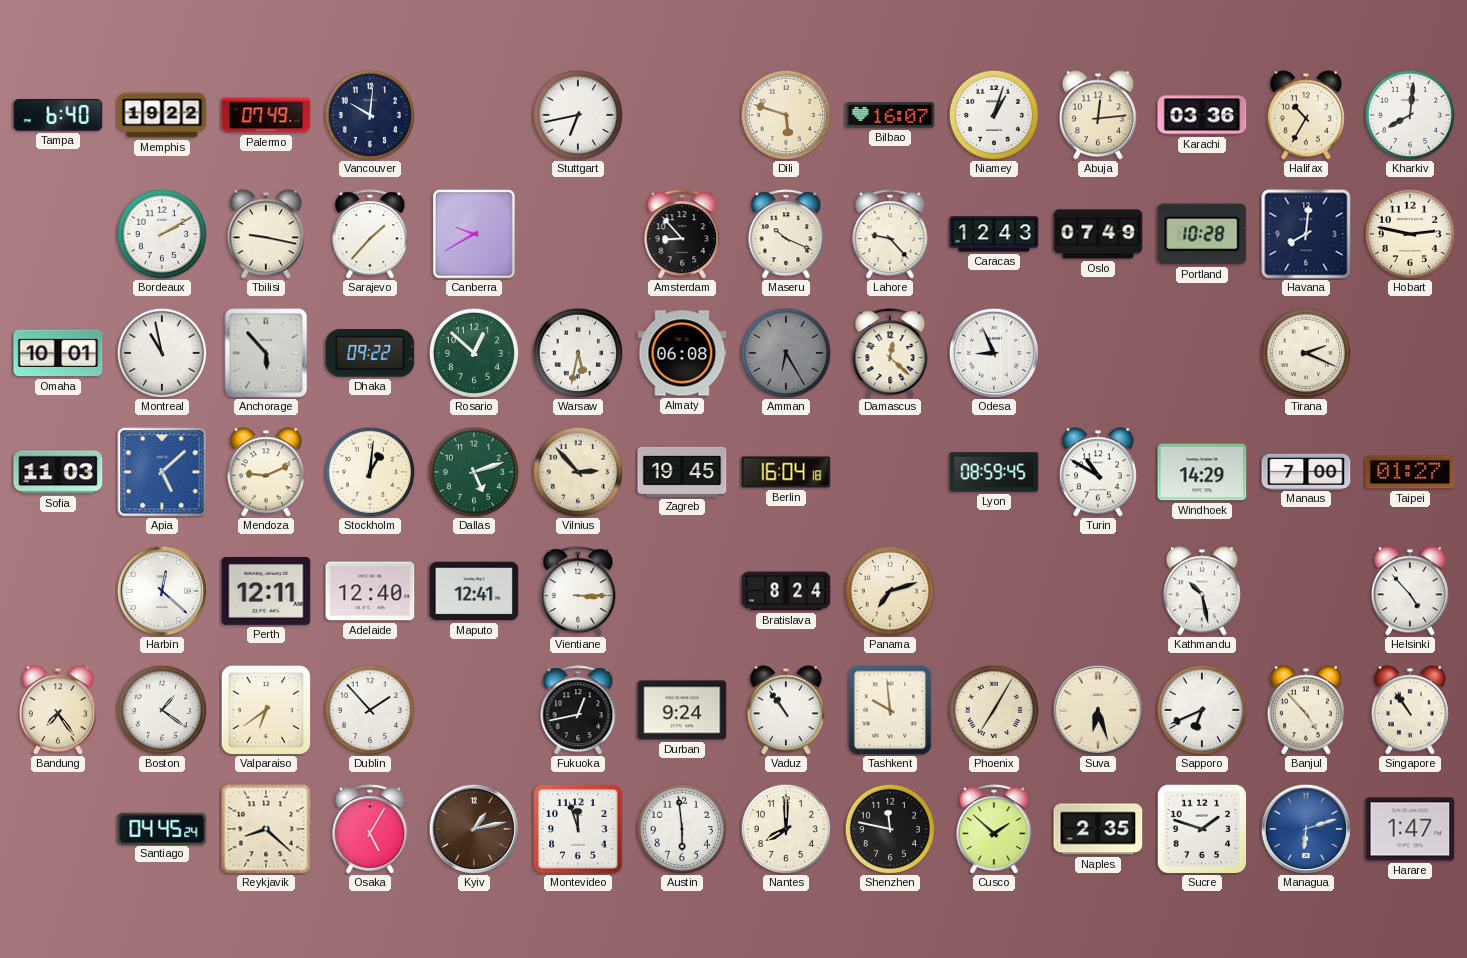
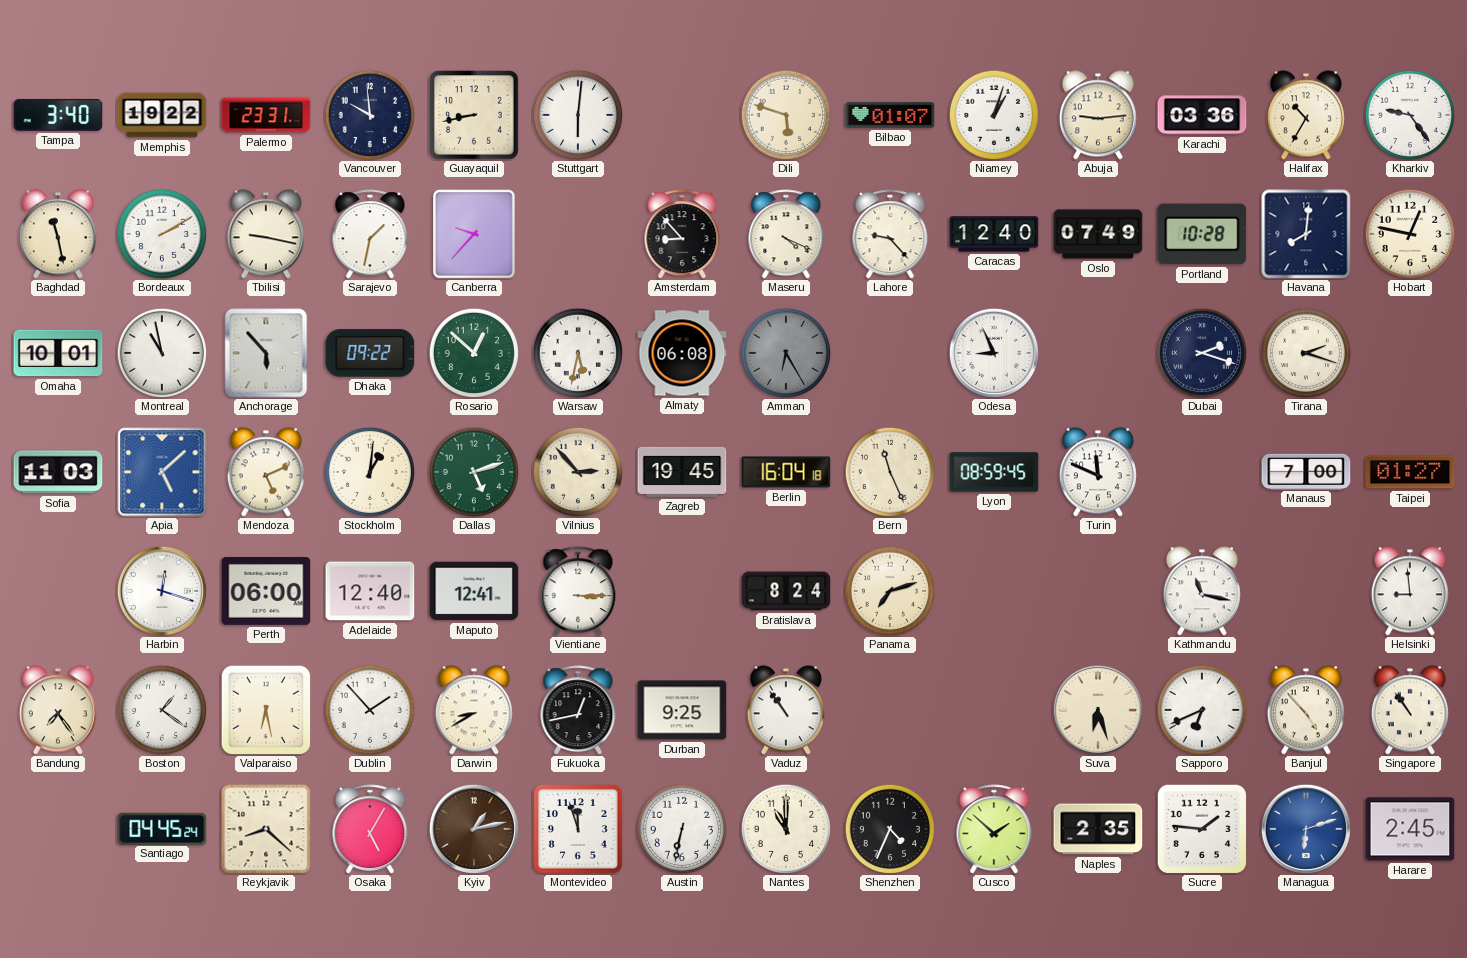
Tampa: 6:40 -> 3:40 (58, 115)
Palermo: 07:49 -> 23:31 (266, 115)
Vancouver: 10:01 -> 9:59 (369, 114)
Guayaquil: none -> 8:43 (474, 115)
Stuttgart: 6:43 -> 6:01 (577, 114)
Bilbao: 16:07 -> 01:07 (890, 115)
Abuja: 12:14 -> 9:14 (1098, 115)
Kharkiv: 8:01 -> 9:24 (1409, 114)
Baghdad: none -> 11:28 (58, 234)
Sarajevo: 1:37 -> 1:32 (370, 234)
Canberra: 9:40 -> 9:37 (474, 234)
Maseru: 10:19 -> 4:19 (786, 234)
Caracas: 12:43 -> 12:40 (994, 234)
Hobart: 2:47 -> 12:47 (1409, 233)
Damascus: 12:22 -> none (890, 353)
Dubai: none -> 2:18 (1201, 352)
Tirana: 2:19 -> 2:18 (1305, 352)
Mendoza: 9:11 -> 5:11 (266, 472)
Bern: none -> 11:26 (889, 471)
Turin: 10:50 -> 11:49 (1098, 472)
Windhoek: 14:29 -> none (1202, 472)
Harbin: 12:22 -> 12:18 (161, 590)
Perth: 12:11 -> 06:00 (266, 592)
Kathmandu: 10:28 -> 11:17 (1202, 591)
Helsinki: 4:53 -> 8:59 (1410, 591)
Valparaiso: 6:39 -> 6:28 (266, 710)
Darwin: none -> 8:40 (474, 710)
Durban: 9:24 -> 9:25 (682, 710)
Tashkent: 9:59 -> none (890, 710)
Phoenix: 7:05 -> none (993, 709)
Austin: 5:59 -> 6:32 (681, 828)
Nantes: 8:00 -> 11:00 (785, 828)
Shenzhen: 11:47 -> 4:34 (889, 828)
Sucre: 1:48 -> 1:46 (1202, 829)
Harare: 1:47 -> 2:45 (1410, 829)
